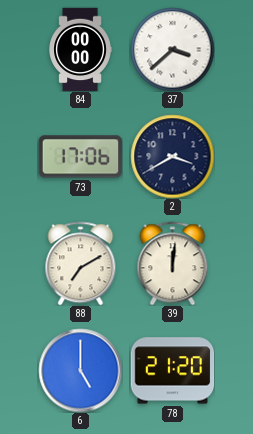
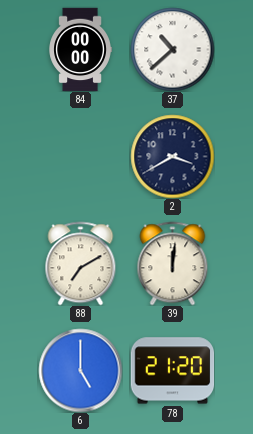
37: 3:38 -> 10:38 (172, 49)
73: 17:06 -> none (80, 157)
